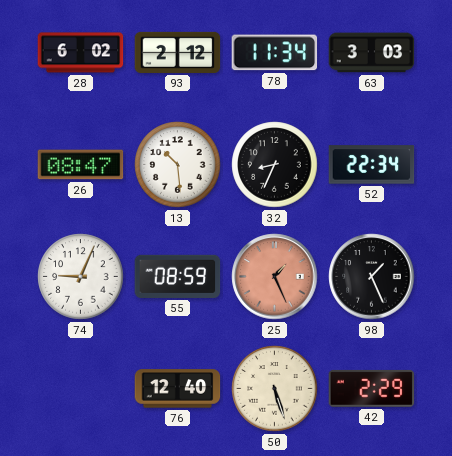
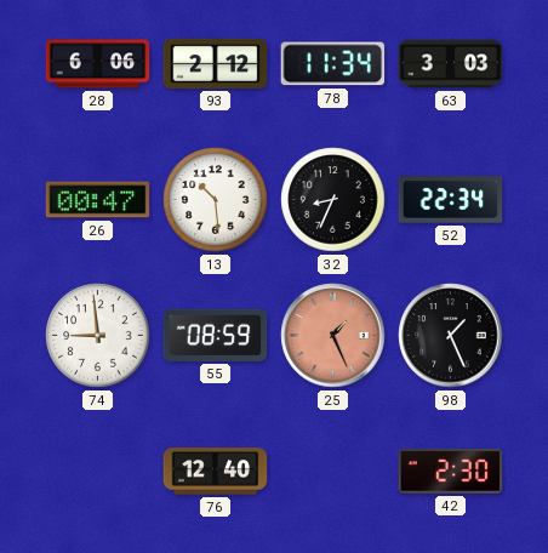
28: 6:02 -> 6:06 (98, 64)
26: 08:47 -> 00:47 (98, 200)
74: 9:04 -> 8:59 (98, 336)
50: 5:27 -> none (275, 389)
42: 2:29 -> 2:30 (451, 471)
